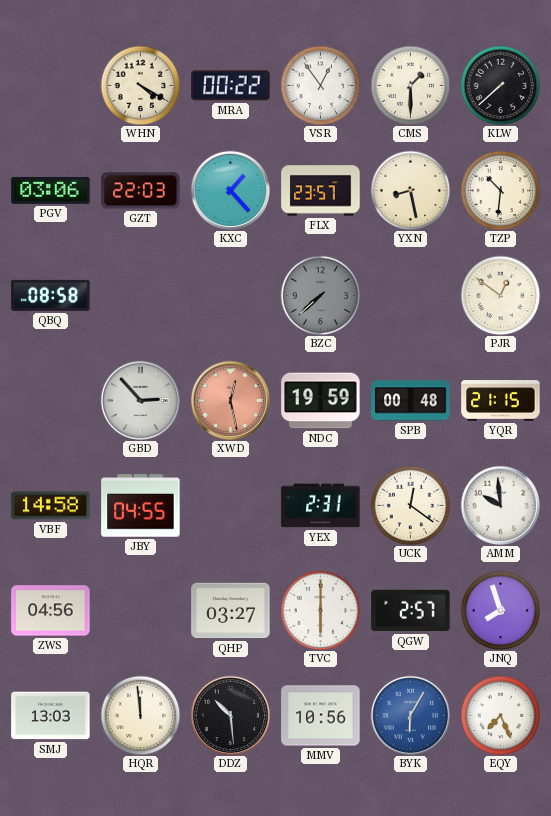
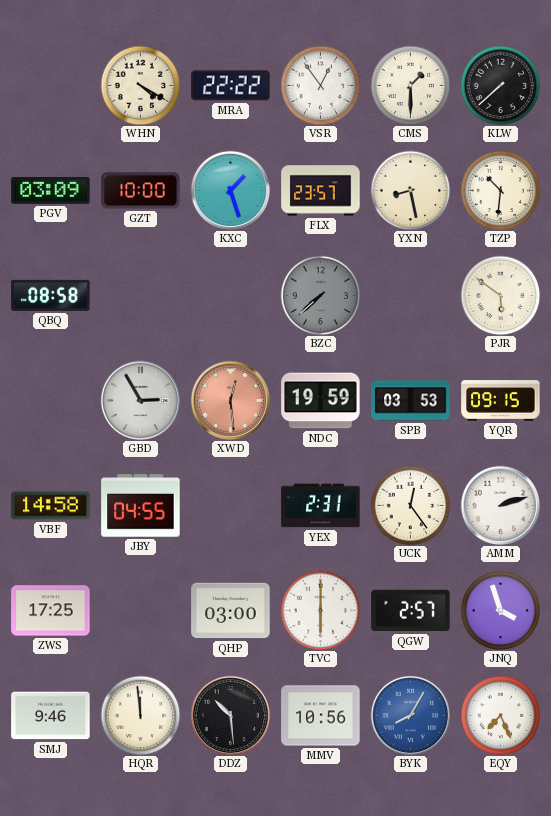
MRA: 00:22 -> 22:22 (231, 86)
PGV: 03:06 -> 03:09 (51, 190)
GZT: 22:03 -> 10:00 (141, 191)
KXC: 1:23 -> 1:27 (230, 190)
PJR: 12:51 -> 5:51 (500, 295)
GBD: 2:53 -> 2:55 (140, 400)
XWD: 12:28 -> 12:29 (230, 400)
SPB: 00:48 -> 03:53 (411, 401)
YQR: 21:15 -> 09:15 (501, 401)
UCK: 12:21 -> 12:24 (410, 505)
AMM: 9:59 -> 2:12 (500, 505)
ZWS: 04:56 -> 17:25 (51, 611)
QHP: 03:27 -> 03:00 (231, 611)
JNQ: 7:57 -> 3:57 (500, 610)
SMJ: 13:03 -> 9:46 (51, 716)
BYK: 6:05 -> 8:05 (410, 715)
